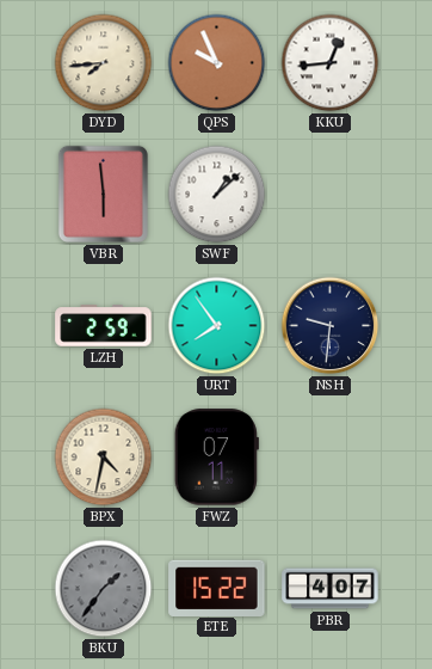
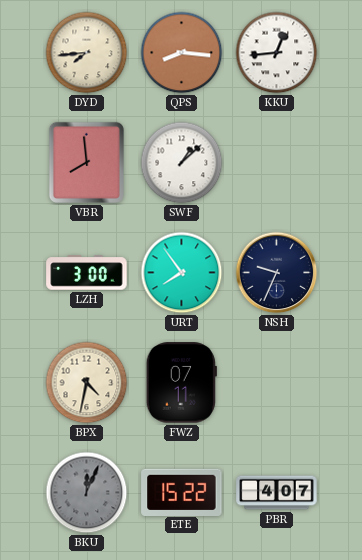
QPS: 9:56 -> 8:16 (182, 53)
VBR: 5:59 -> 7:59 (86, 162)
LZH: 2:59 -> 3:00 (87, 273)
NSH: 9:31 -> 9:34 (277, 273)
BKU: 1:36 -> 12:04 (87, 493)
